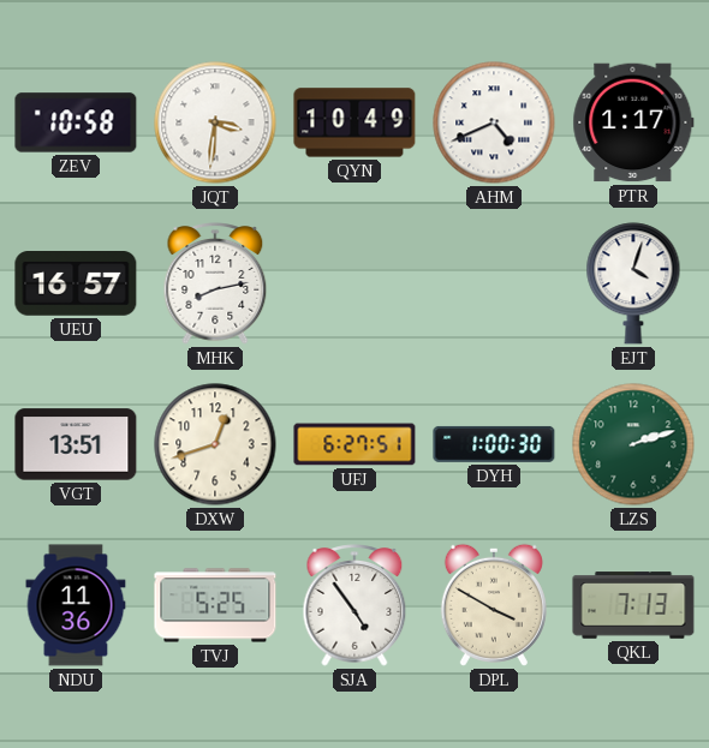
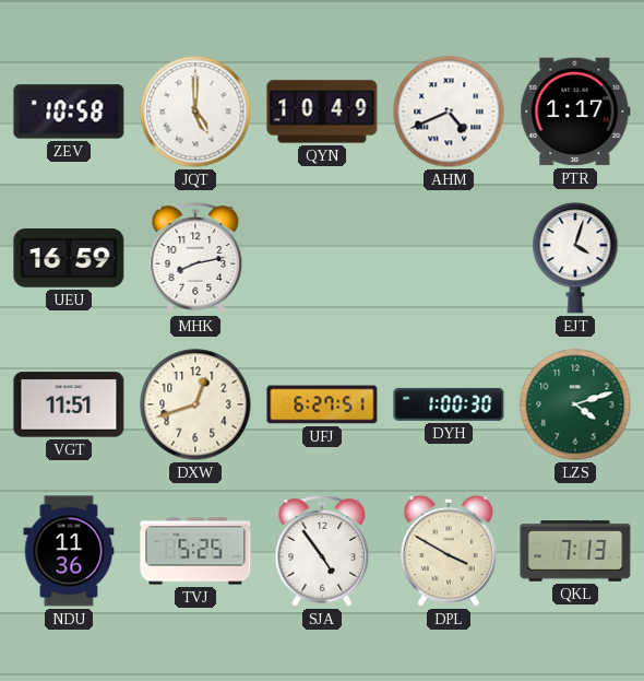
JQT: 3:31 -> 5:00 (195, 111)
UEU: 16:57 -> 16:59 (69, 258)
VGT: 13:51 -> 11:51 (69, 404)
LZS: 2:12 -> 4:12 (575, 404)
